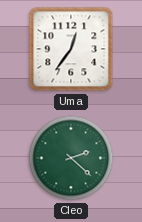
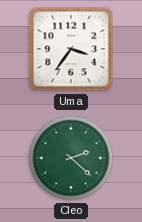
Uma: 12:36 -> 3:36 (71, 49)
